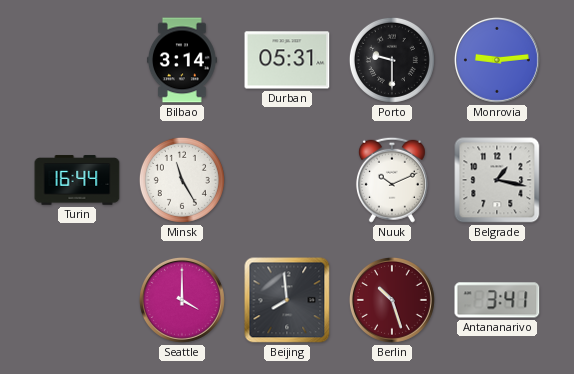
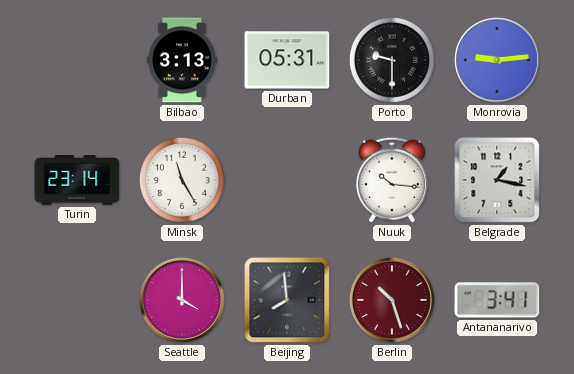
Bilbao: 3:14 -> 3:13 (182, 60)
Turin: 16:44 -> 23:14 (77, 180)
Nuuk: 10:11 -> 10:16 (392, 180)
